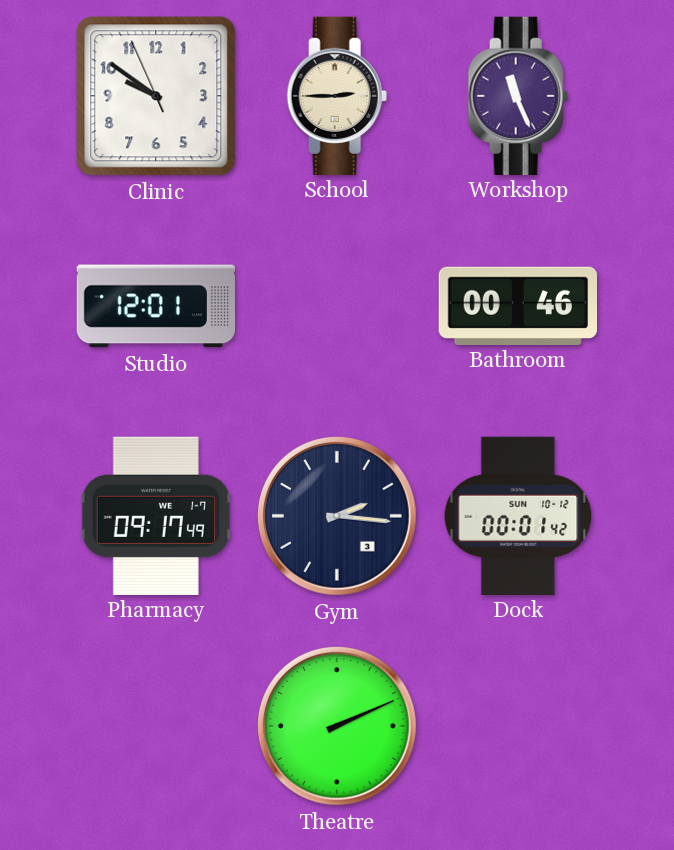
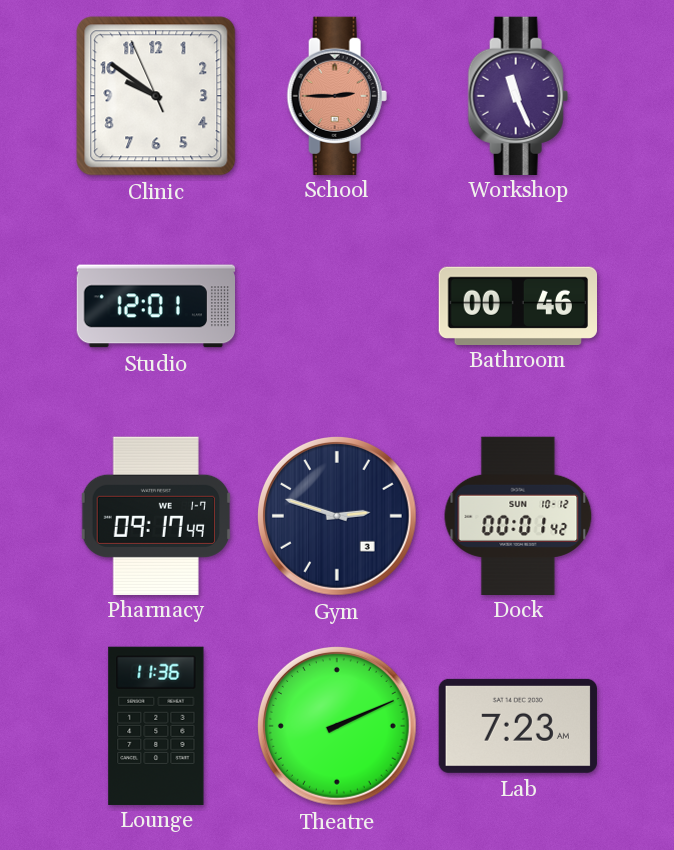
School dial: cream -> salmon (337, 95)
Gym: 2:16 -> 2:48 (337, 516)
Lounge: none -> 11:36 (156, 725)
Lab: none -> 7:23 (518, 726)
